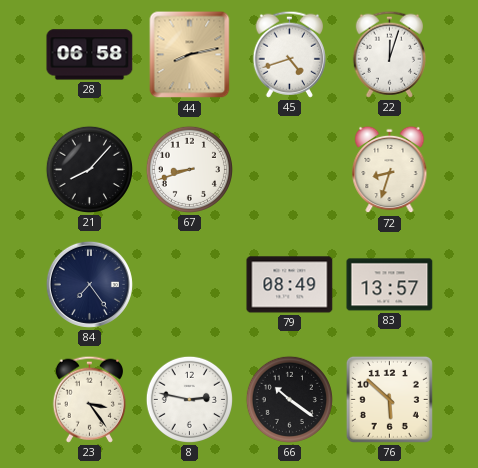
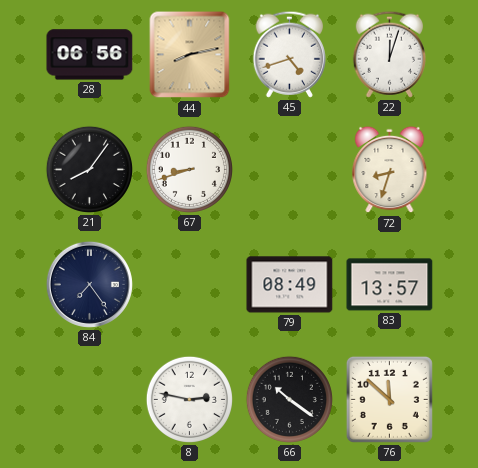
28: 06:58 -> 06:56 (90, 55)
21: 8:07 -> 8:06 (89, 169)
23: 3:24 -> none (89, 399)
76: 5:52 -> 11:52 (389, 399)
